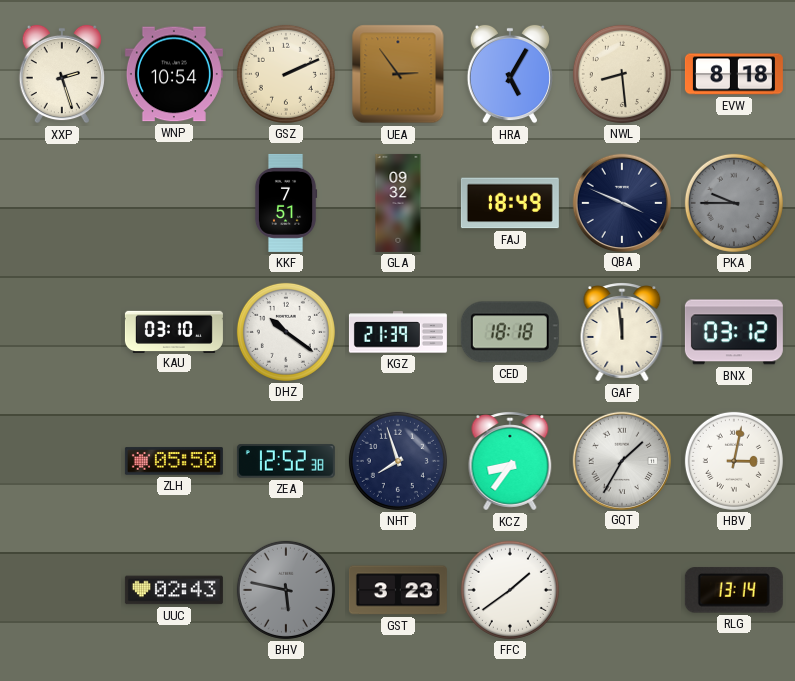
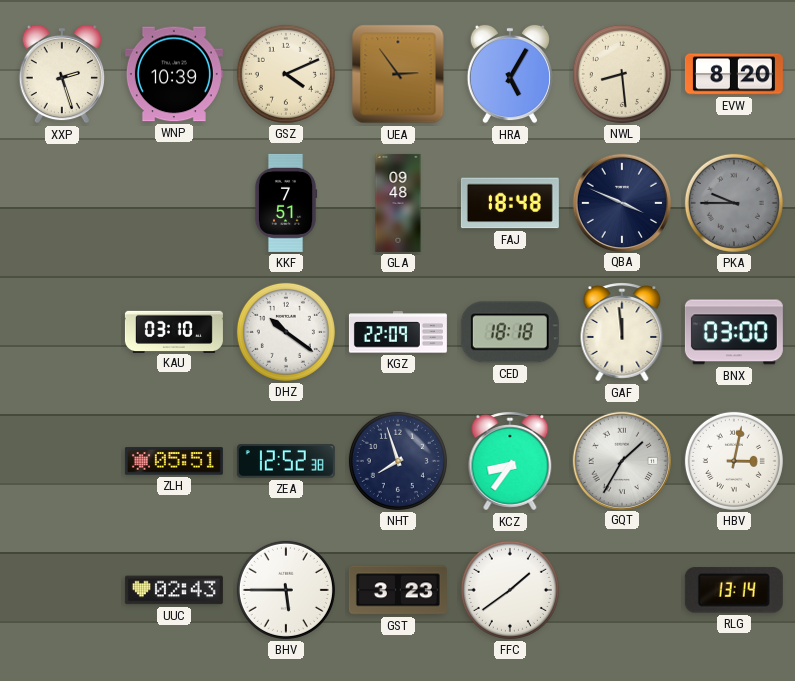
WNP: 10:54 -> 10:39 (174, 74)
GSZ: 2:11 -> 4:11 (286, 74)
EVW: 8:18 -> 8:20 (734, 74)
GLA: 09:32 -> 09:48 (398, 203)
FAJ: 18:49 -> 18:48 (510, 203)
KGZ: 21:39 -> 22:09 (398, 332)
BNX: 03:12 -> 03:00 (734, 332)
ZLH: 05:50 -> 05:51 (174, 461)
BHV: 5:47 -> 5:45 (286, 590)
BHV dial: grey -> white (286, 590)
